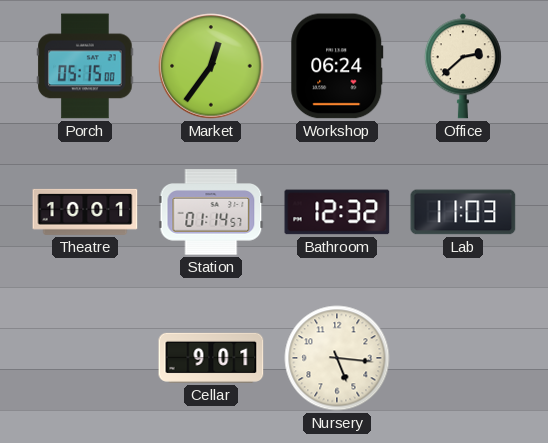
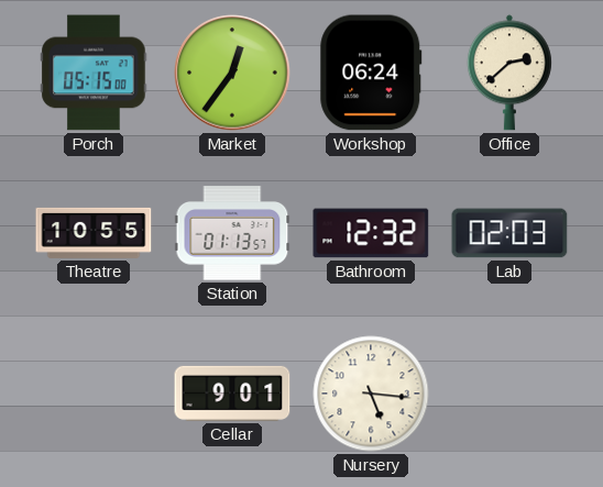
Theatre: 10:01 -> 10:55 (94, 233)
Station: 01:14 -> 01:13 (232, 233)
Lab: 11:03 -> 02:03 (509, 233)
